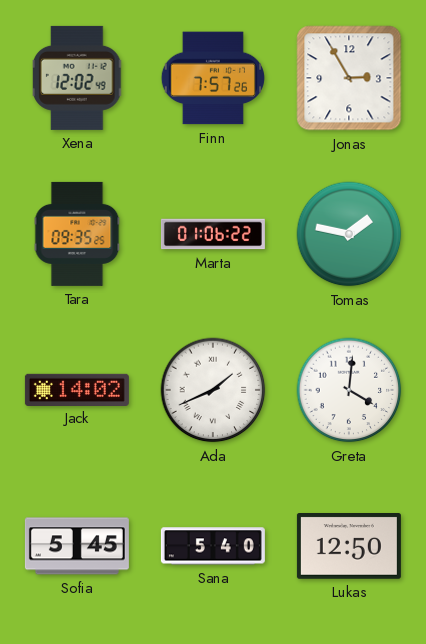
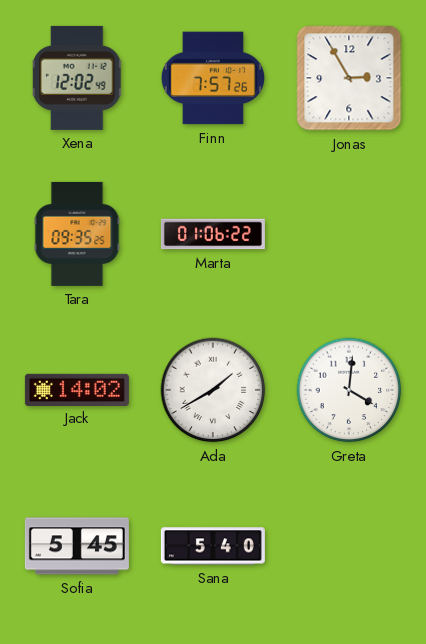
Tomas: 1:47 -> none (349, 234)
Ada: 1:41 -> 1:40 (213, 390)
Lukas: 12:50 -> none (349, 547)
